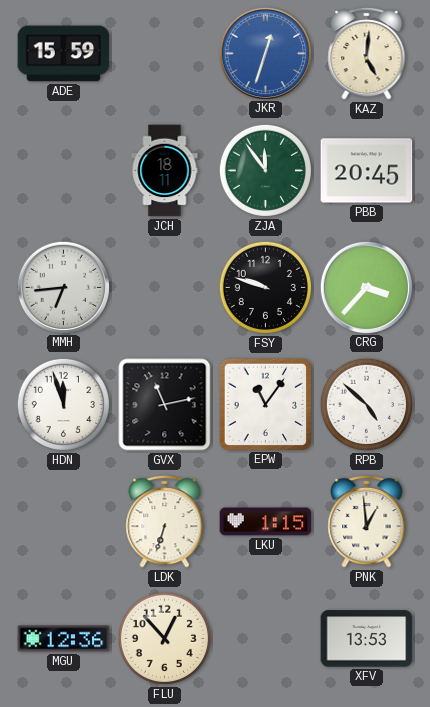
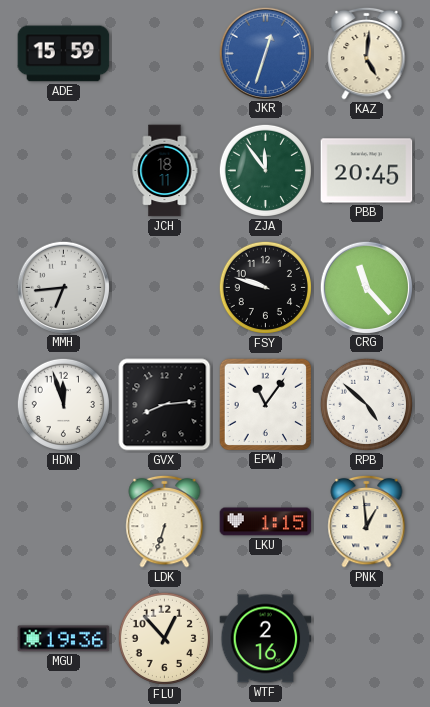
CRG: 3:37 -> 11:23 (366, 287)
GVX: 11:13 -> 8:14 (165, 405)
MGU: 12:36 -> 19:36 (64, 639)
WTF: none -> 2:16 (266, 639)
XFV: 13:53 -> none (367, 639)
